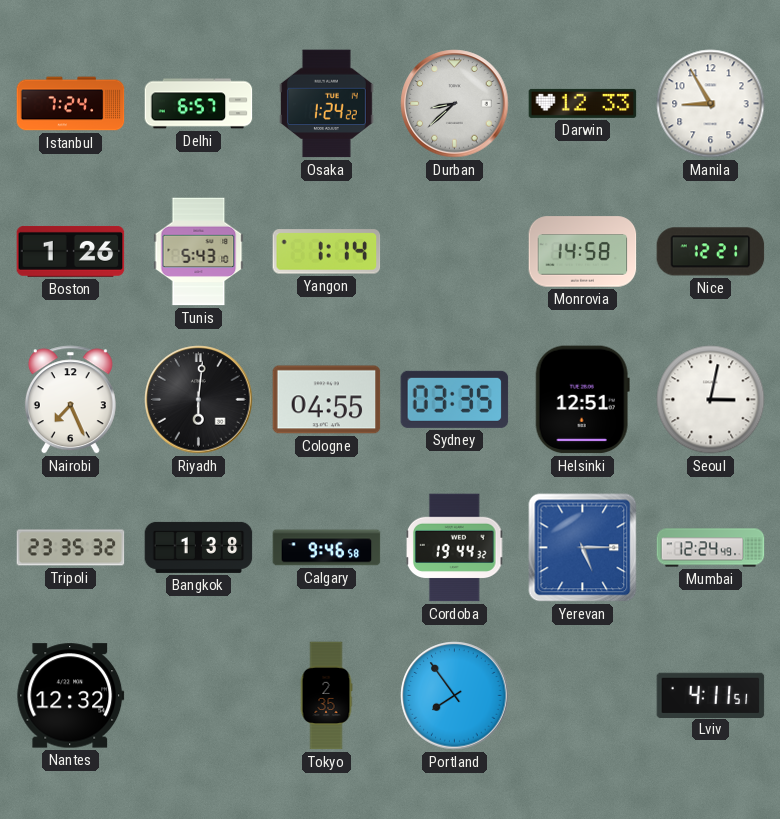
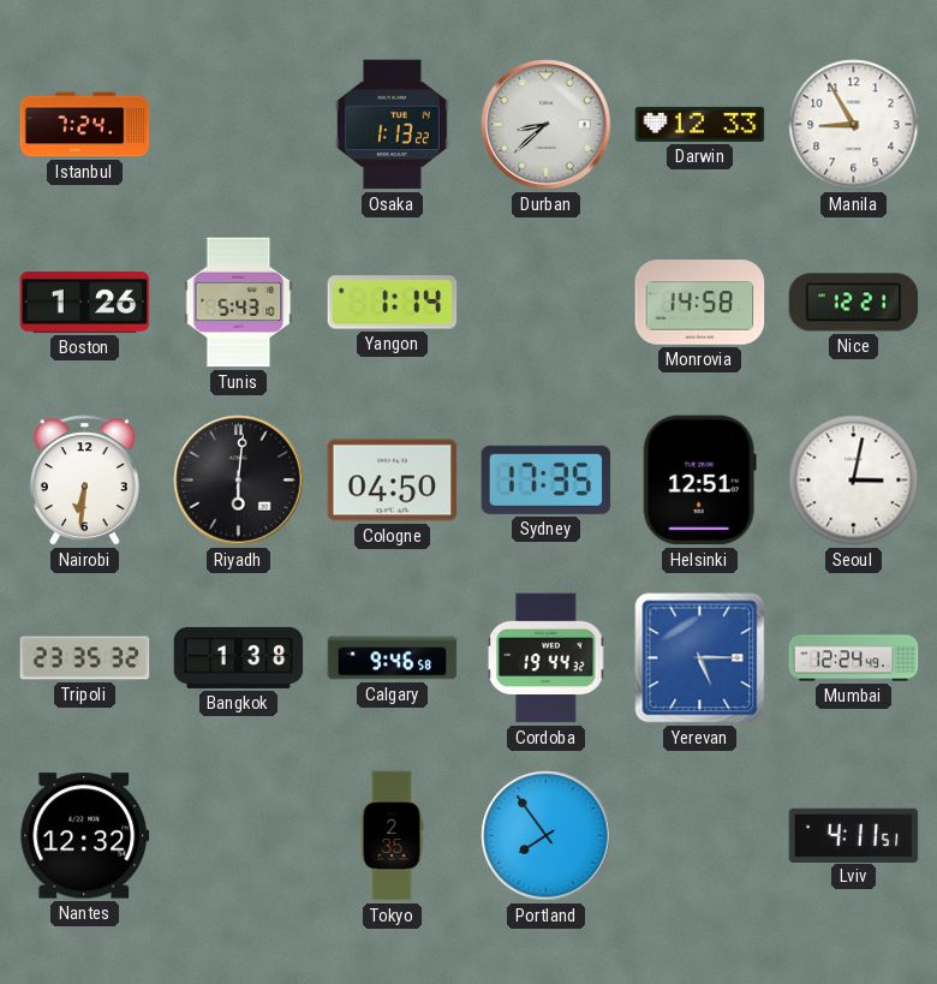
Delhi: 6:57 -> none (199, 104)
Osaka: 1:24 -> 1:13 (393, 125)
Nairobi: 7:26 -> 6:31 (84, 481)
Cologne: 04:55 -> 04:50 (393, 481)
Sydney: 03:35 -> 17:35 (547, 479)
